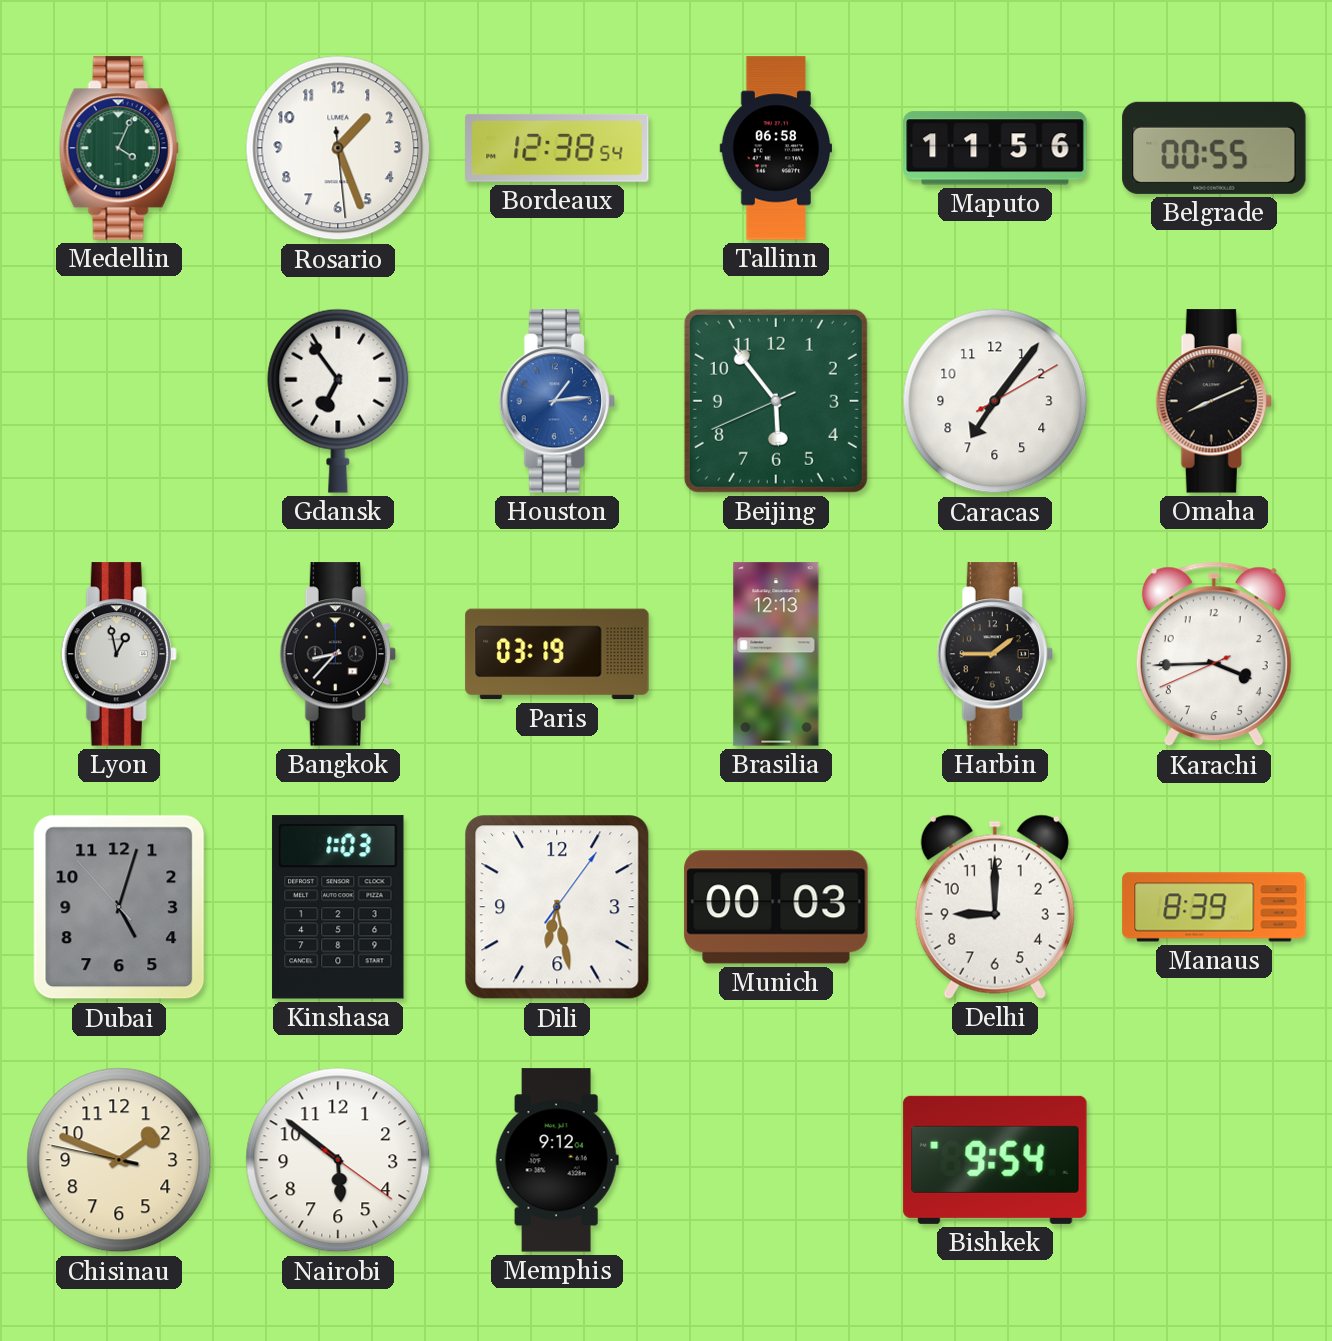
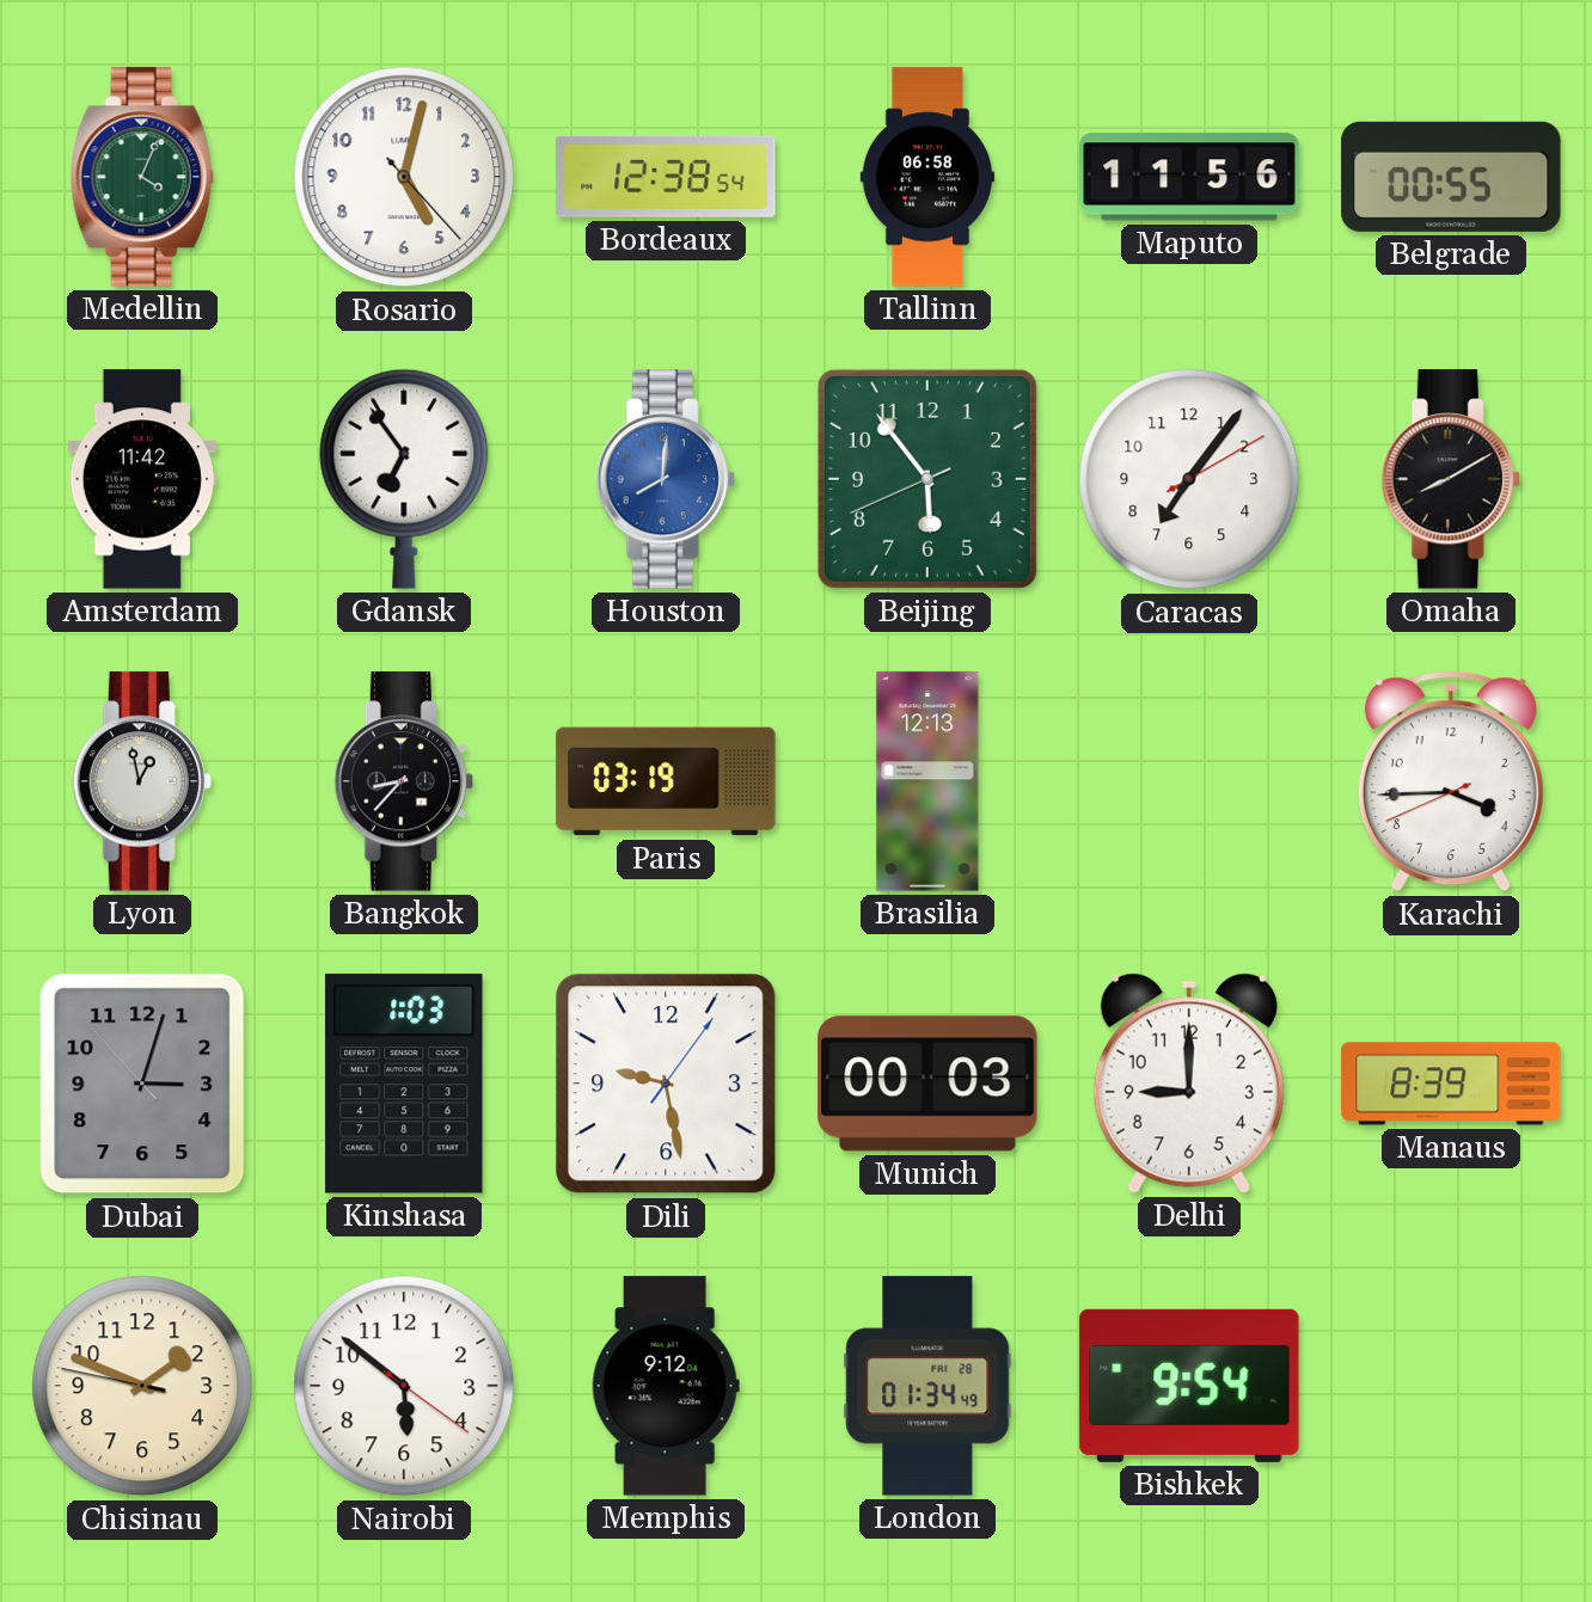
Rosario: 1:26 -> 5:02 (404, 177)
Amsterdam: none -> 11:42 (142, 479)
Houston: 1:14 -> 8:01 (666, 479)
Omaha: 8:11 -> 8:10 (1451, 479)
Harbin: 1:45 -> none (995, 654)
Dubai: 5:02 -> 3:02 (142, 1084)
Dili: 6:28 -> 9:28 (666, 1084)
London: none -> 01:34 (927, 1386)
